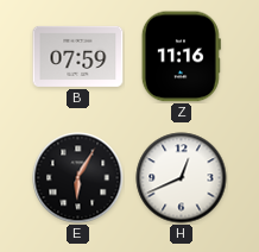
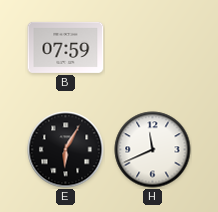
Z: 11:16 -> none (181, 57)
H: 12:41 -> 11:41 (153, 150)
